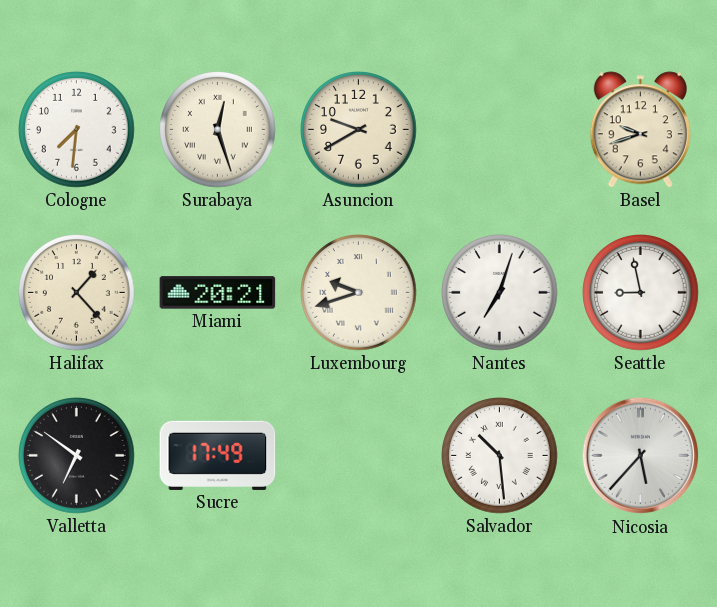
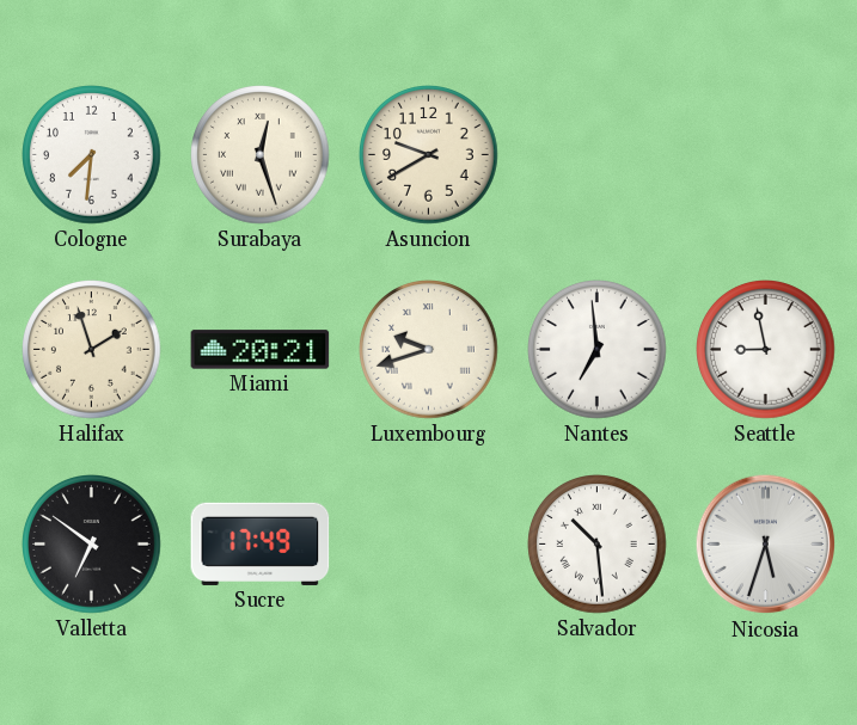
Basel: 9:42 -> none (640, 130)
Halifax: 1:23 -> 1:57 (92, 350)
Nantes: 7:03 -> 6:59 (598, 350)
Nicosia: 5:37 -> 5:33 (766, 545)
